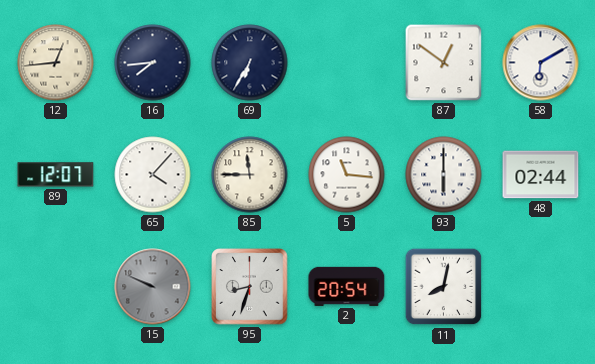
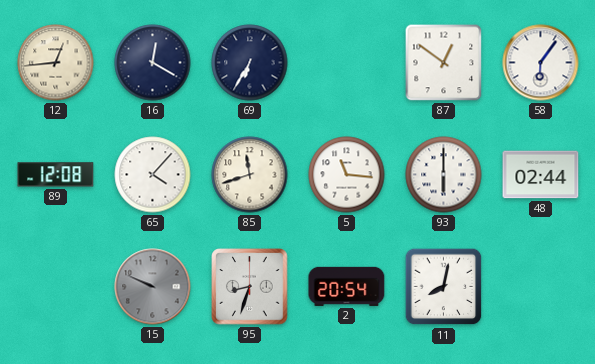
16: 7:44 -> 12:20 (153, 63)
58: 6:10 -> 6:06 (541, 63)
89: 12:07 -> 12:08 (56, 175)
85: 11:45 -> 11:42 (250, 175)
